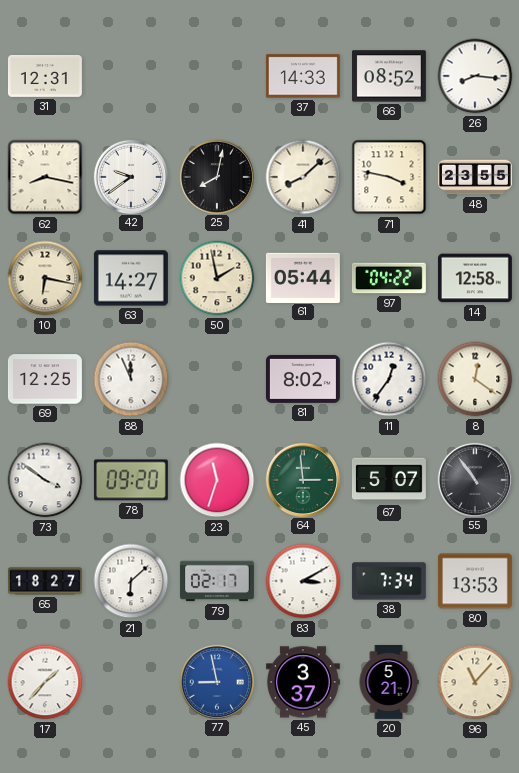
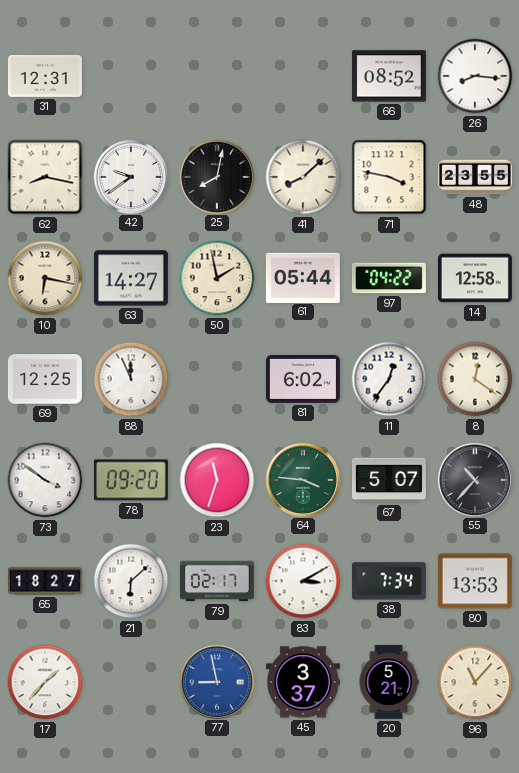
37: 14:33 -> none (303, 76)
81: 8:02 -> 6:02 (303, 379)
64: 2:59 -> 3:46 (302, 479)
55: 10:54 -> 10:37 (474, 479)
